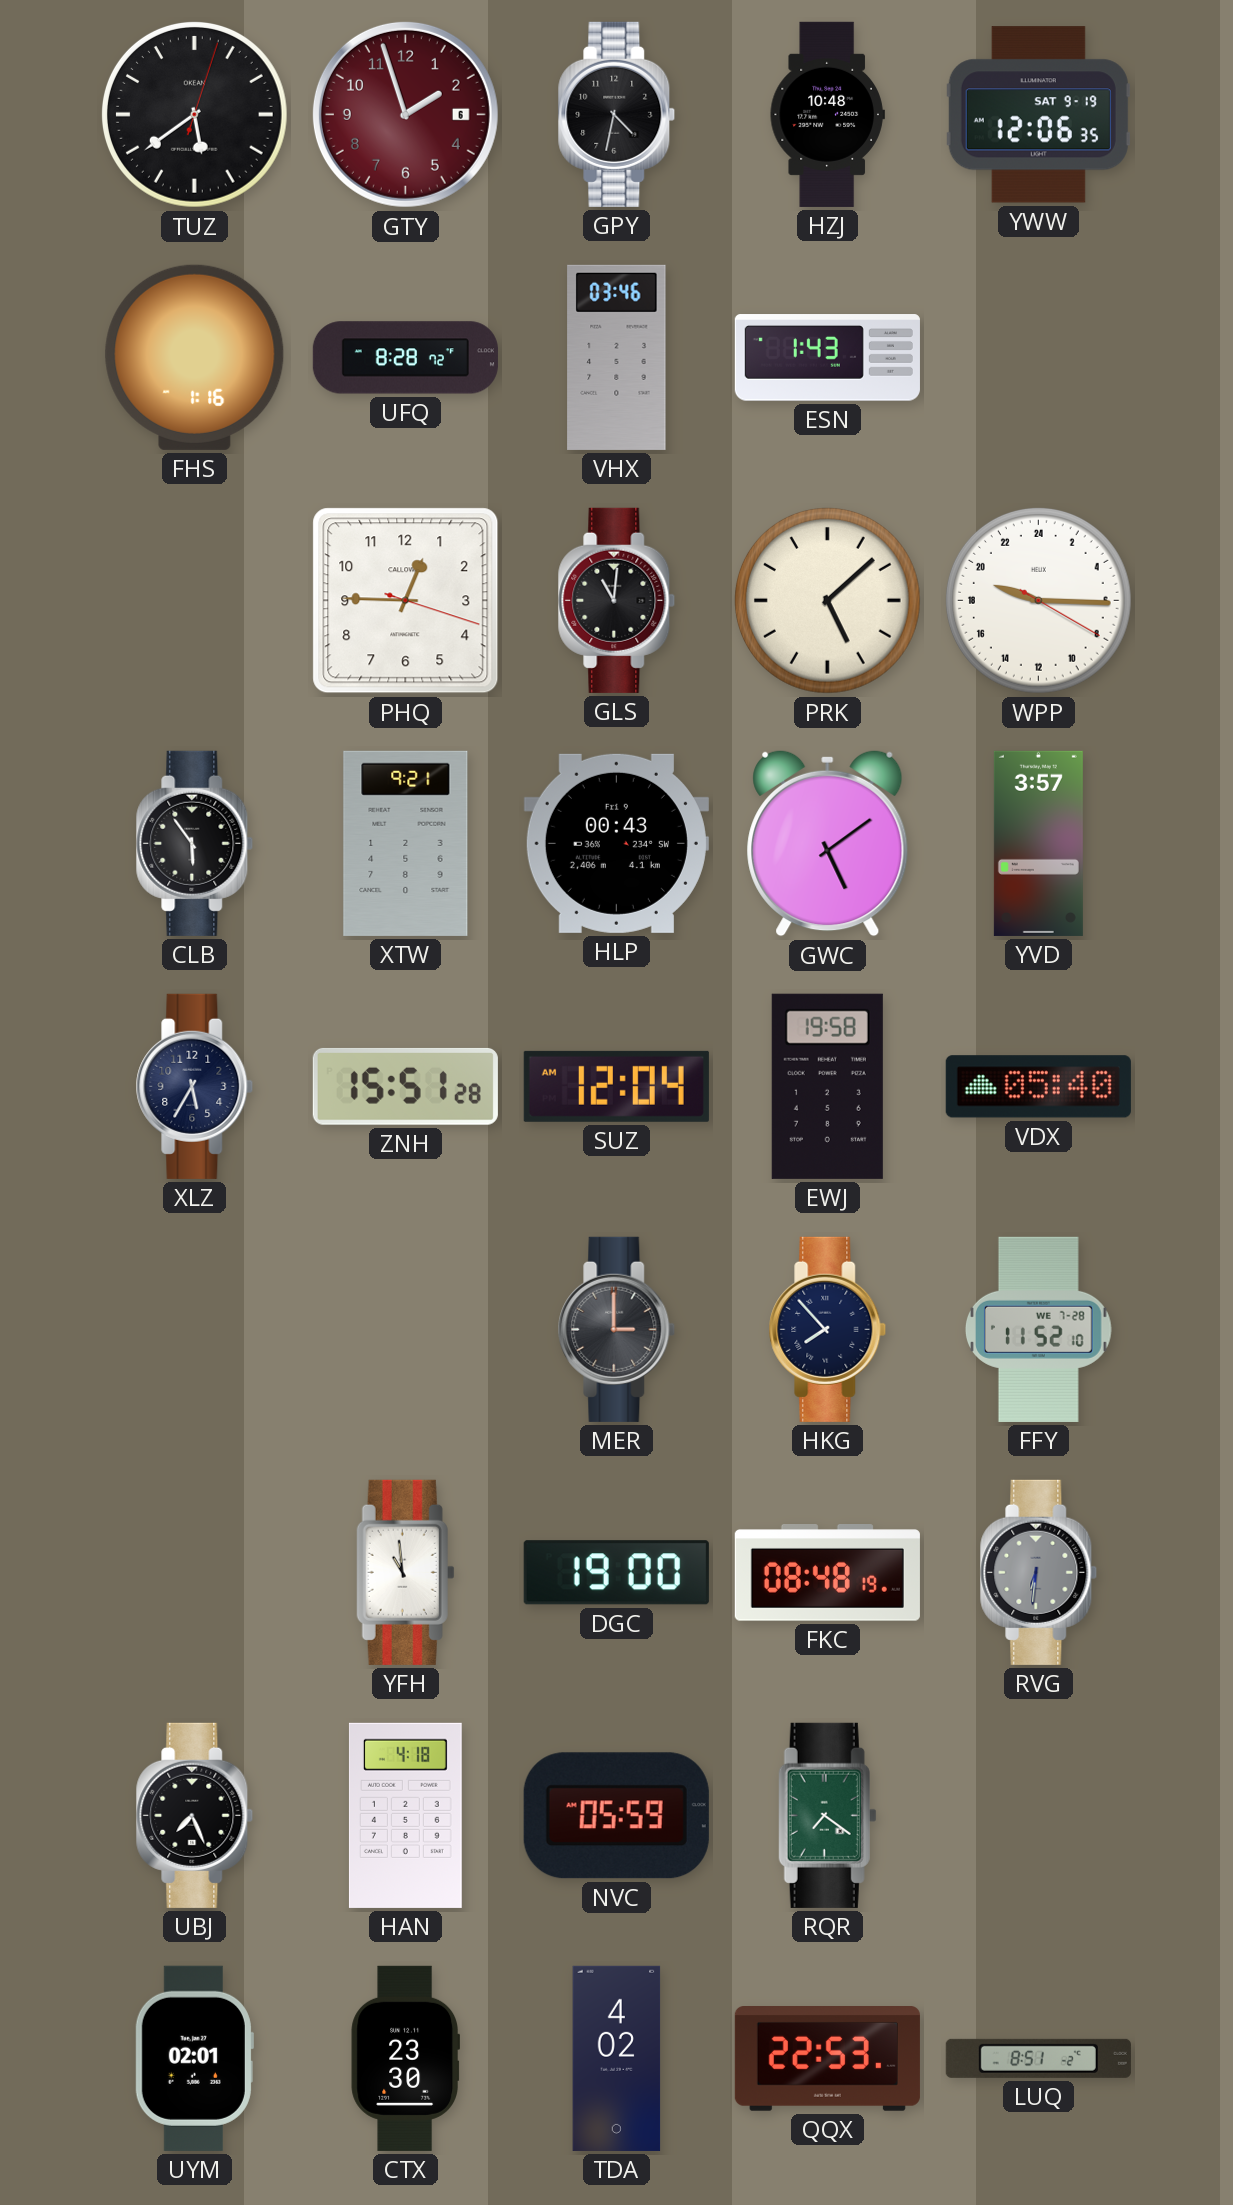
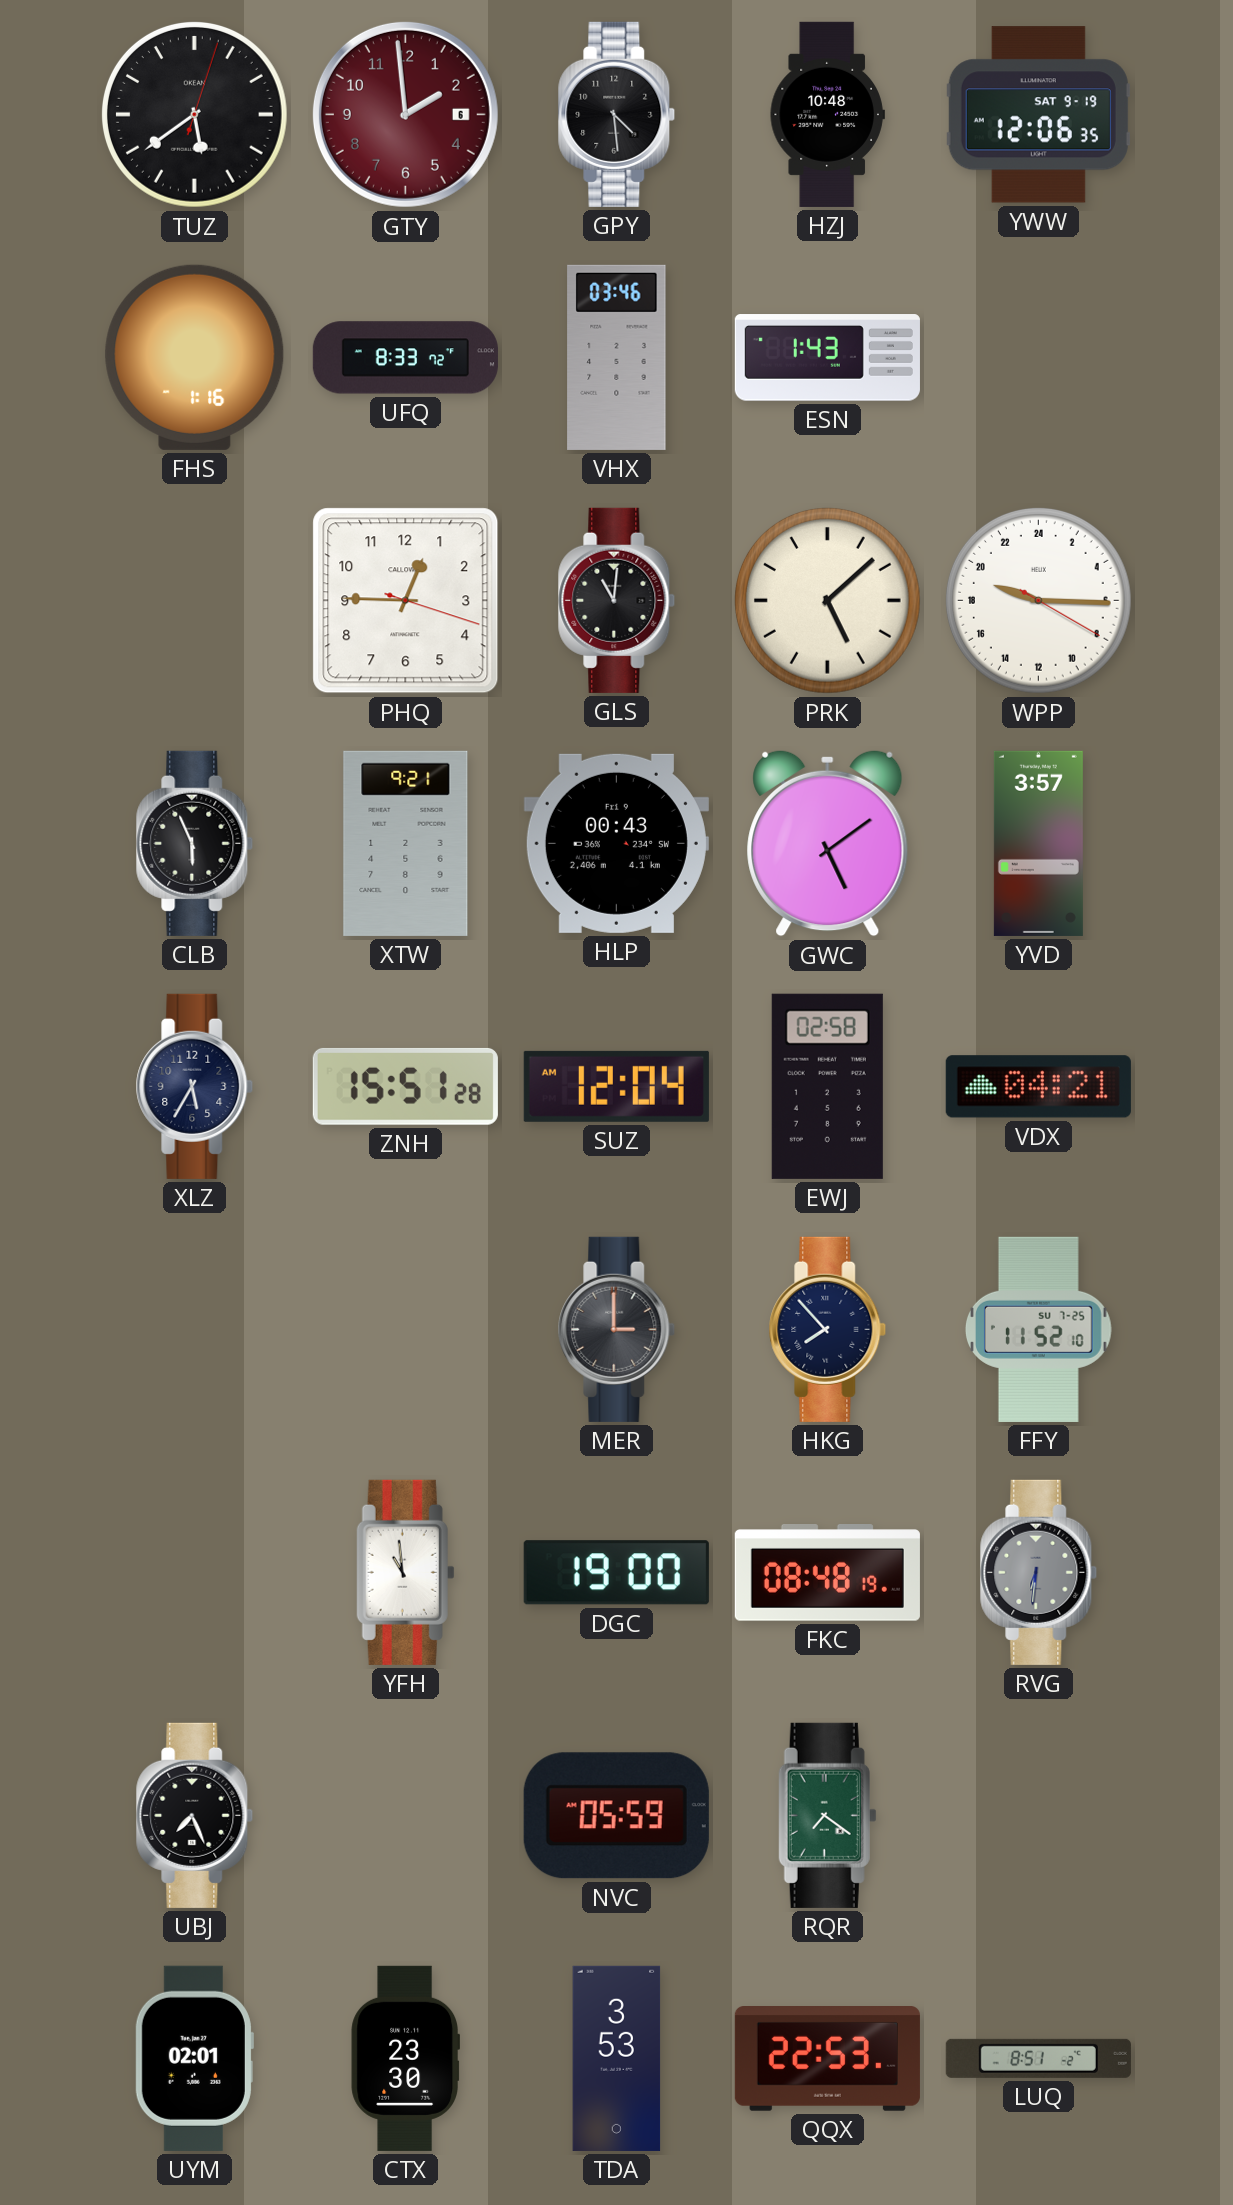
GTY: 1:57 -> 1:59 (405, 114)
GPY: 4:32 -> 4:29 (617, 114)
UFQ: 8:28 -> 8:33 (405, 358)
CLB: 5:54 -> 5:56 (195, 843)
EWJ: 19:58 -> 02:58 (827, 1086)
VDX: 05:40 -> 04:21 (1038, 1087)
FFY date: WE 7-28 -> SU 7-25 (1038, 1329)
HAN: 4:18 -> none (405, 1815)
TDA: 4:02 -> 3:53 (617, 2058)
